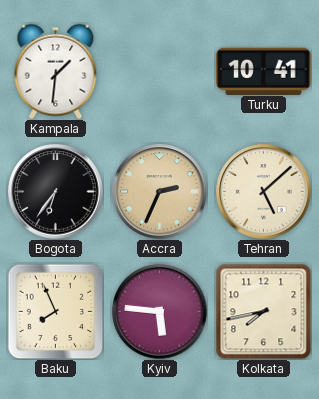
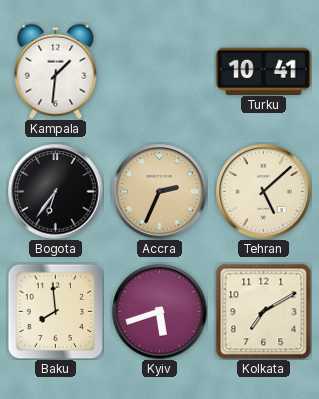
Baku: 7:56 -> 7:59 (55, 311)
Kyiv: 5:46 -> 5:42 (160, 312)
Kolkata: 7:43 -> 7:10 (263, 311)
